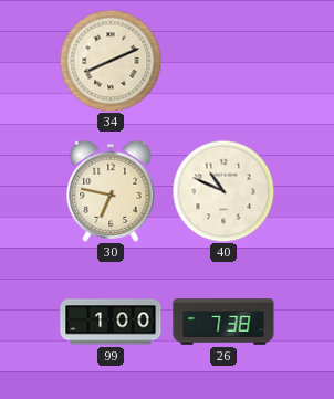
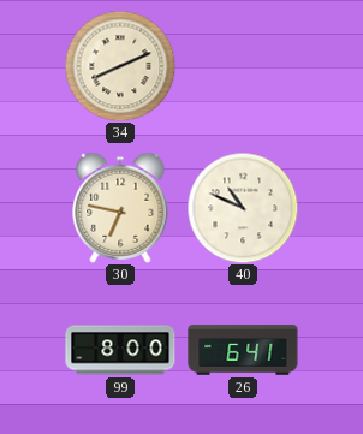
99: 1:00 -> 8:00 (120, 350)
26: 7:38 -> 6:41 (243, 350)
